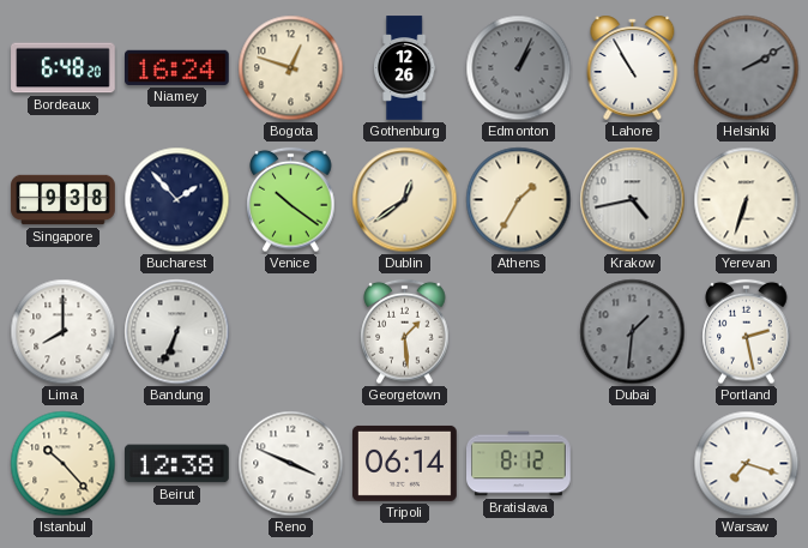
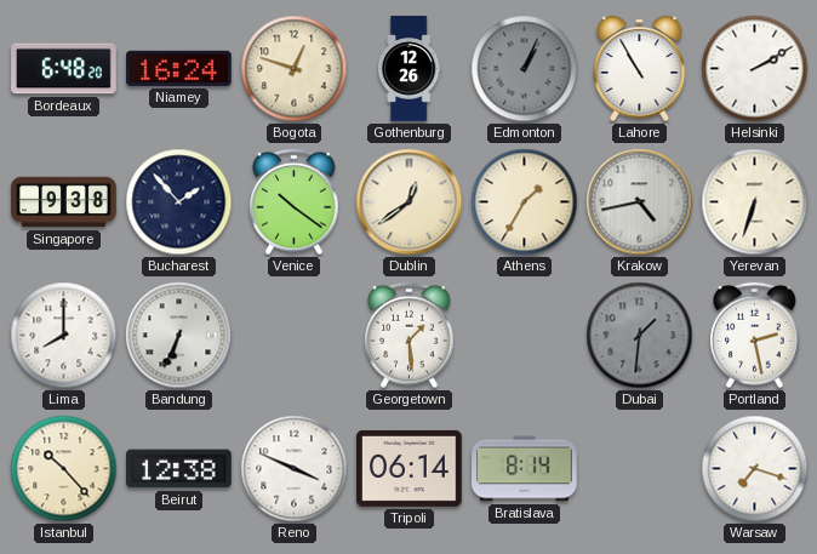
Helsinki dial: grey -> white (755, 69)
Bratislava: 8:12 -> 8:14 (525, 469)
